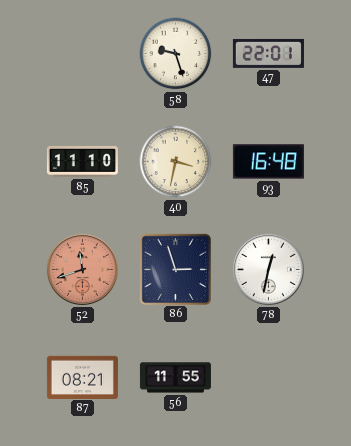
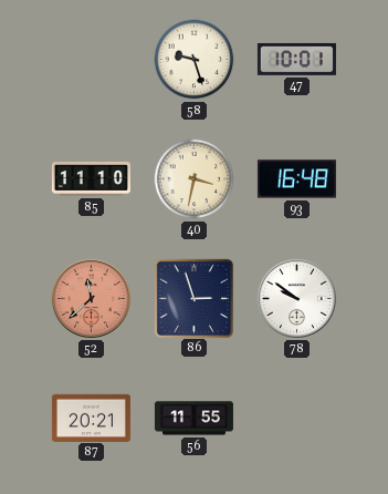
47: 22:01 -> 10:01 (296, 59)
52: 11:42 -> 11:38 (91, 298)
78: 12:32 -> 9:51 (296, 298)
87: 08:21 -> 20:21 (91, 418)
